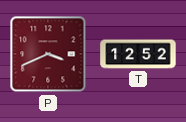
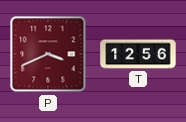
T: 12:52 -> 12:56 (138, 54)
